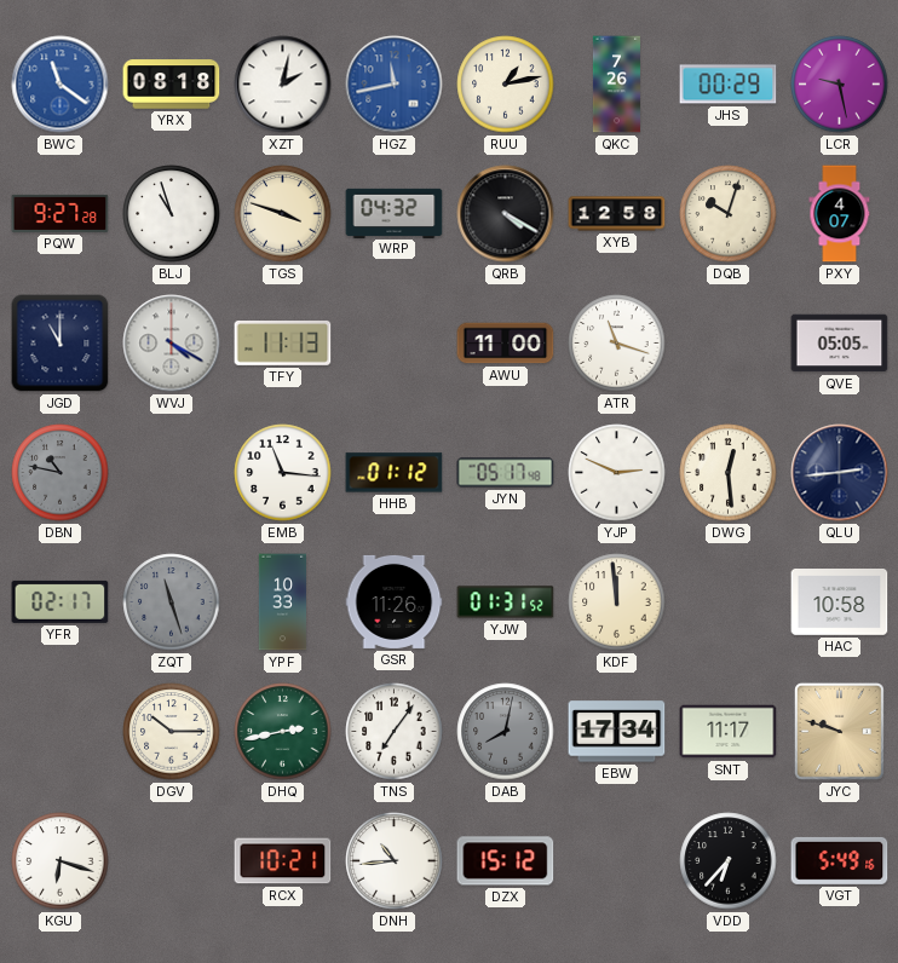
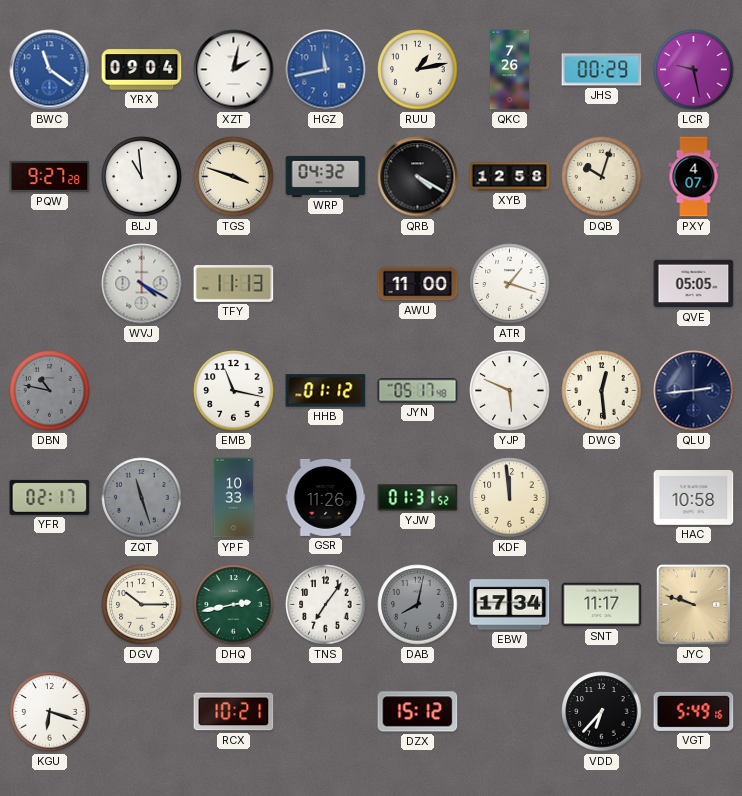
YRX: 08:18 -> 09:04 (142, 70)
BLJ: 10:57 -> 10:59 (142, 177)
JGD: 11:00 -> none (61, 344)
ATR: 11:18 -> 1:18 (510, 284)
EMB: 11:16 -> 11:17 (234, 391)
YJP: 2:49 -> 5:49 (510, 391)
DNH: 10:44 -> none (395, 861)
